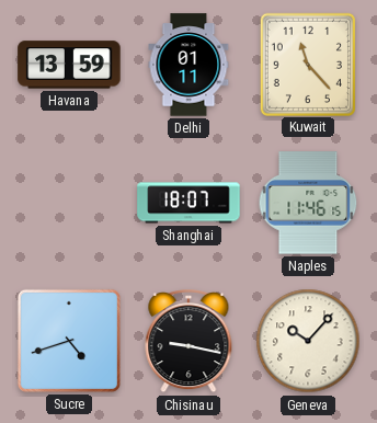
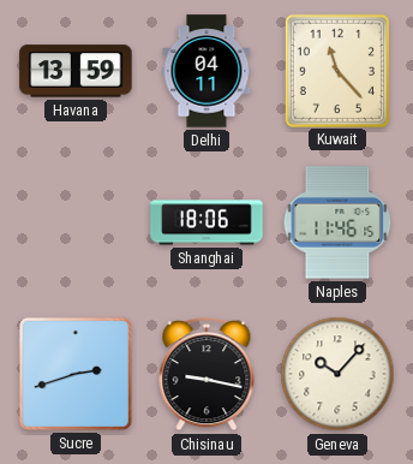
Delhi: 01:11 -> 04:11 (206, 71)
Shanghai: 18:07 -> 18:06 (206, 222)
Sucre: 4:42 -> 2:42 (76, 374)
